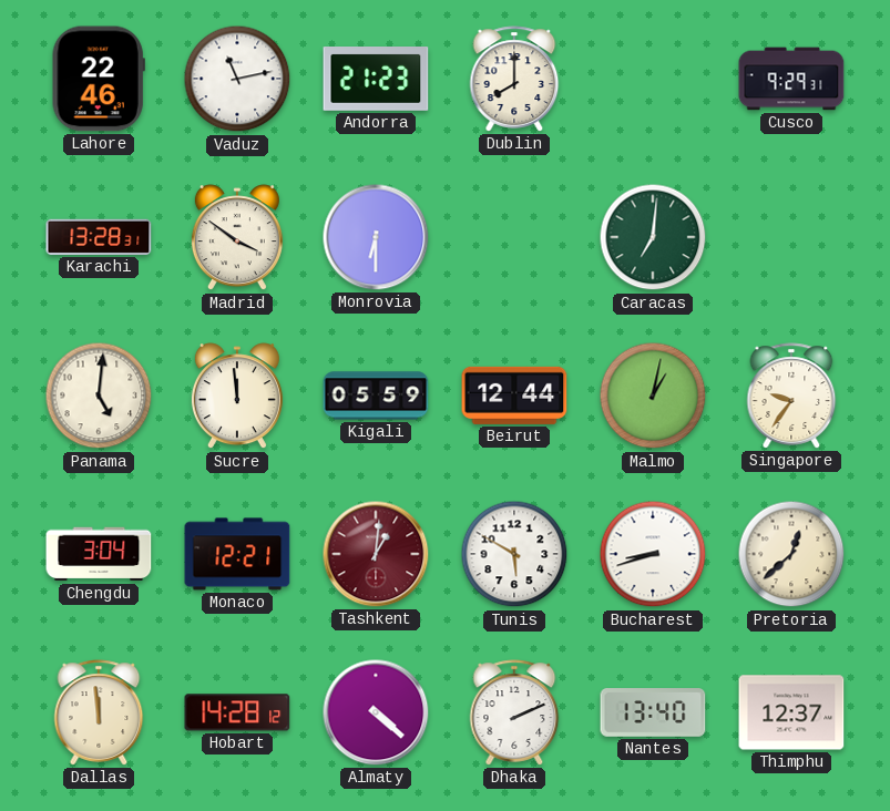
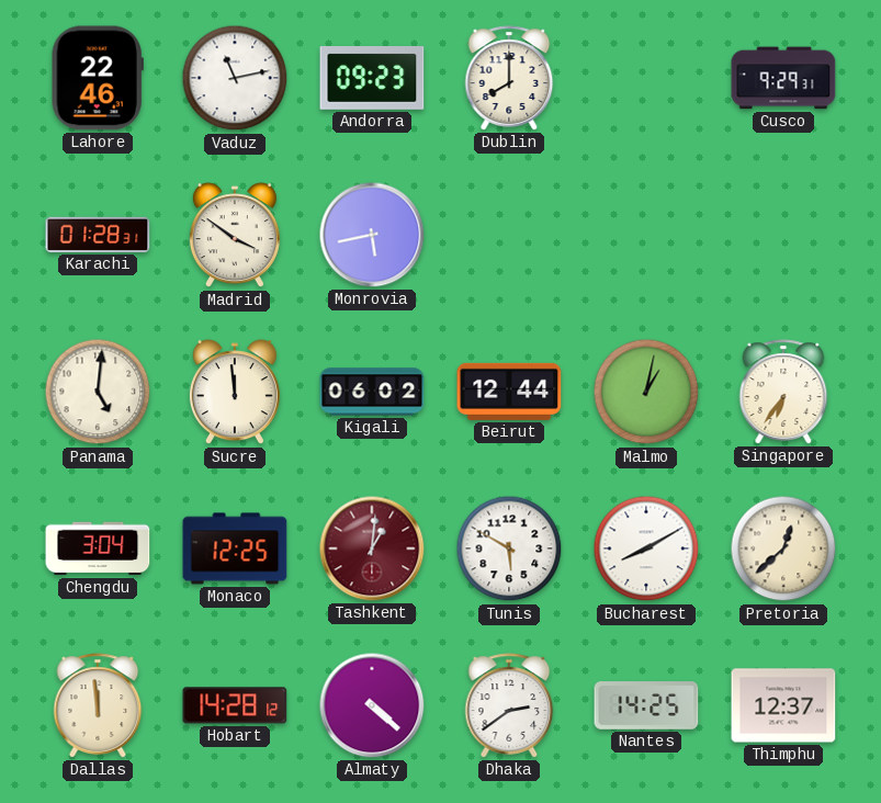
Andorra: 21:23 -> 09:23 (372, 79)
Karachi: 13:28 -> 01:28 (98, 235)
Monrovia: 6:30 -> 5:43 (372, 235)
Caracas: 7:01 -> none (653, 237)
Kigali: 05:59 -> 06:02 (372, 392)
Singapore: 9:36 -> 6:36 (783, 392)
Monaco: 12:21 -> 12:25 (235, 548)
Bucharest: 8:42 -> 8:10 (646, 548)
Dhaka: 2:11 -> 2:39 (509, 705)
Nantes: 13:40 -> 14:25 (646, 705)
